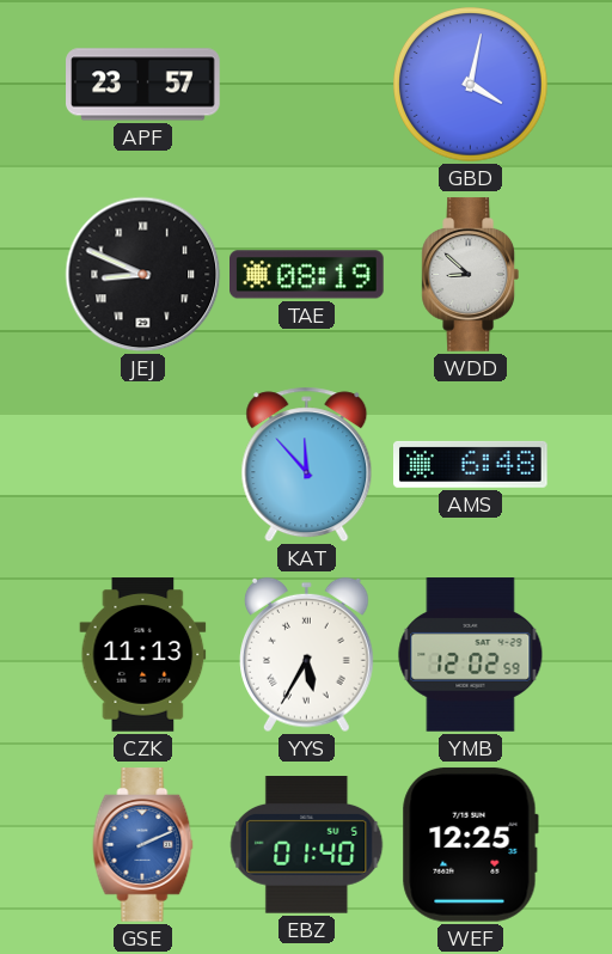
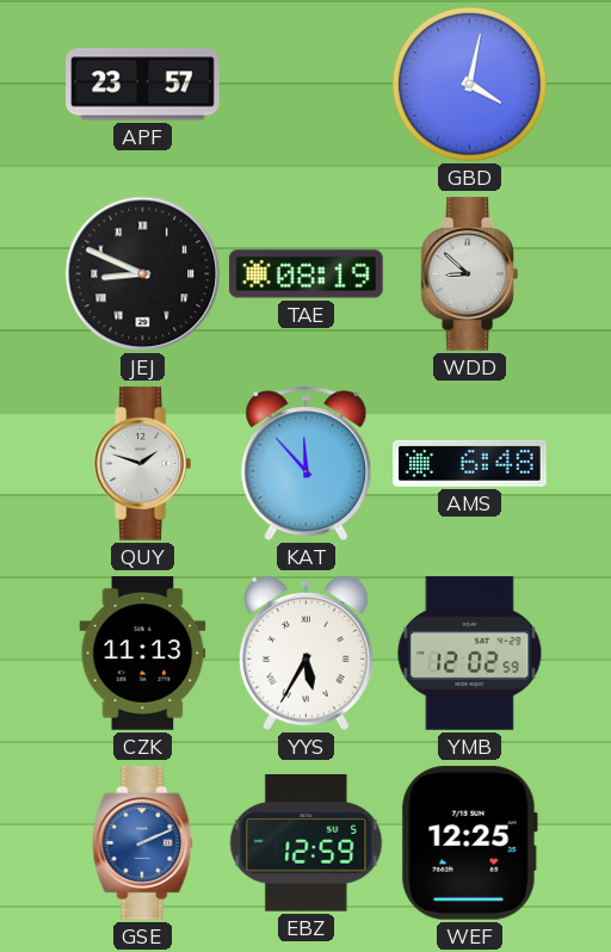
QUY: none -> 1:48 (142, 464)
EBZ: 01:40 -> 12:59 (307, 843)
